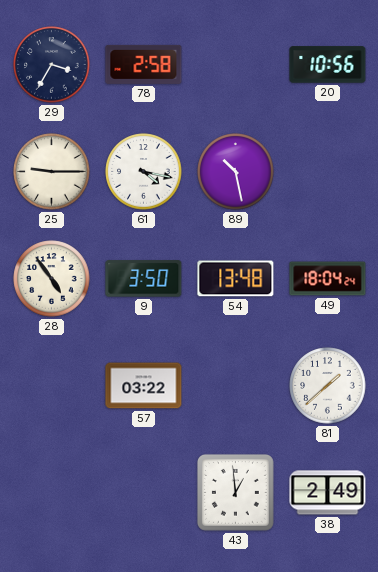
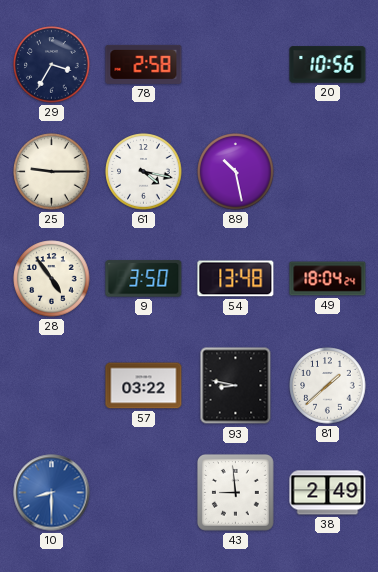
93: none -> 8:47 (236, 386)
10: none -> 8:30 (52, 493)
43: 12:59 -> 8:59 (235, 492)
